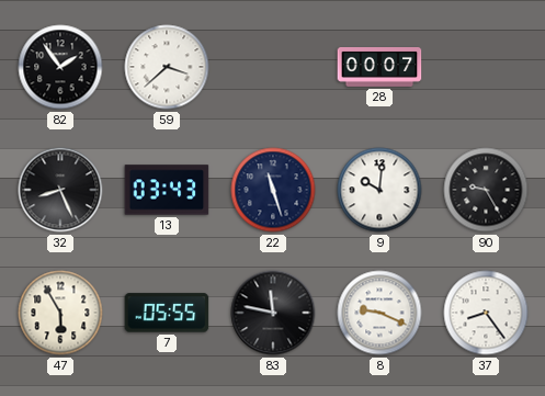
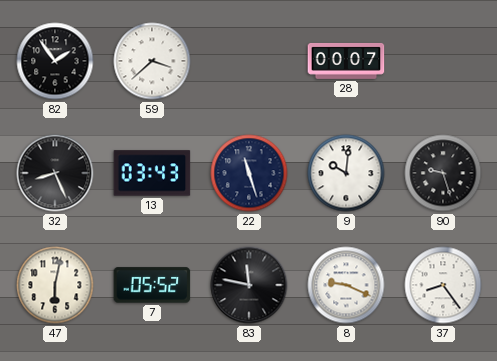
90: 9:25 -> 9:27 (443, 173)
47: 5:55 -> 6:02 (55, 285)
7: 05:55 -> 05:52 (152, 285)
